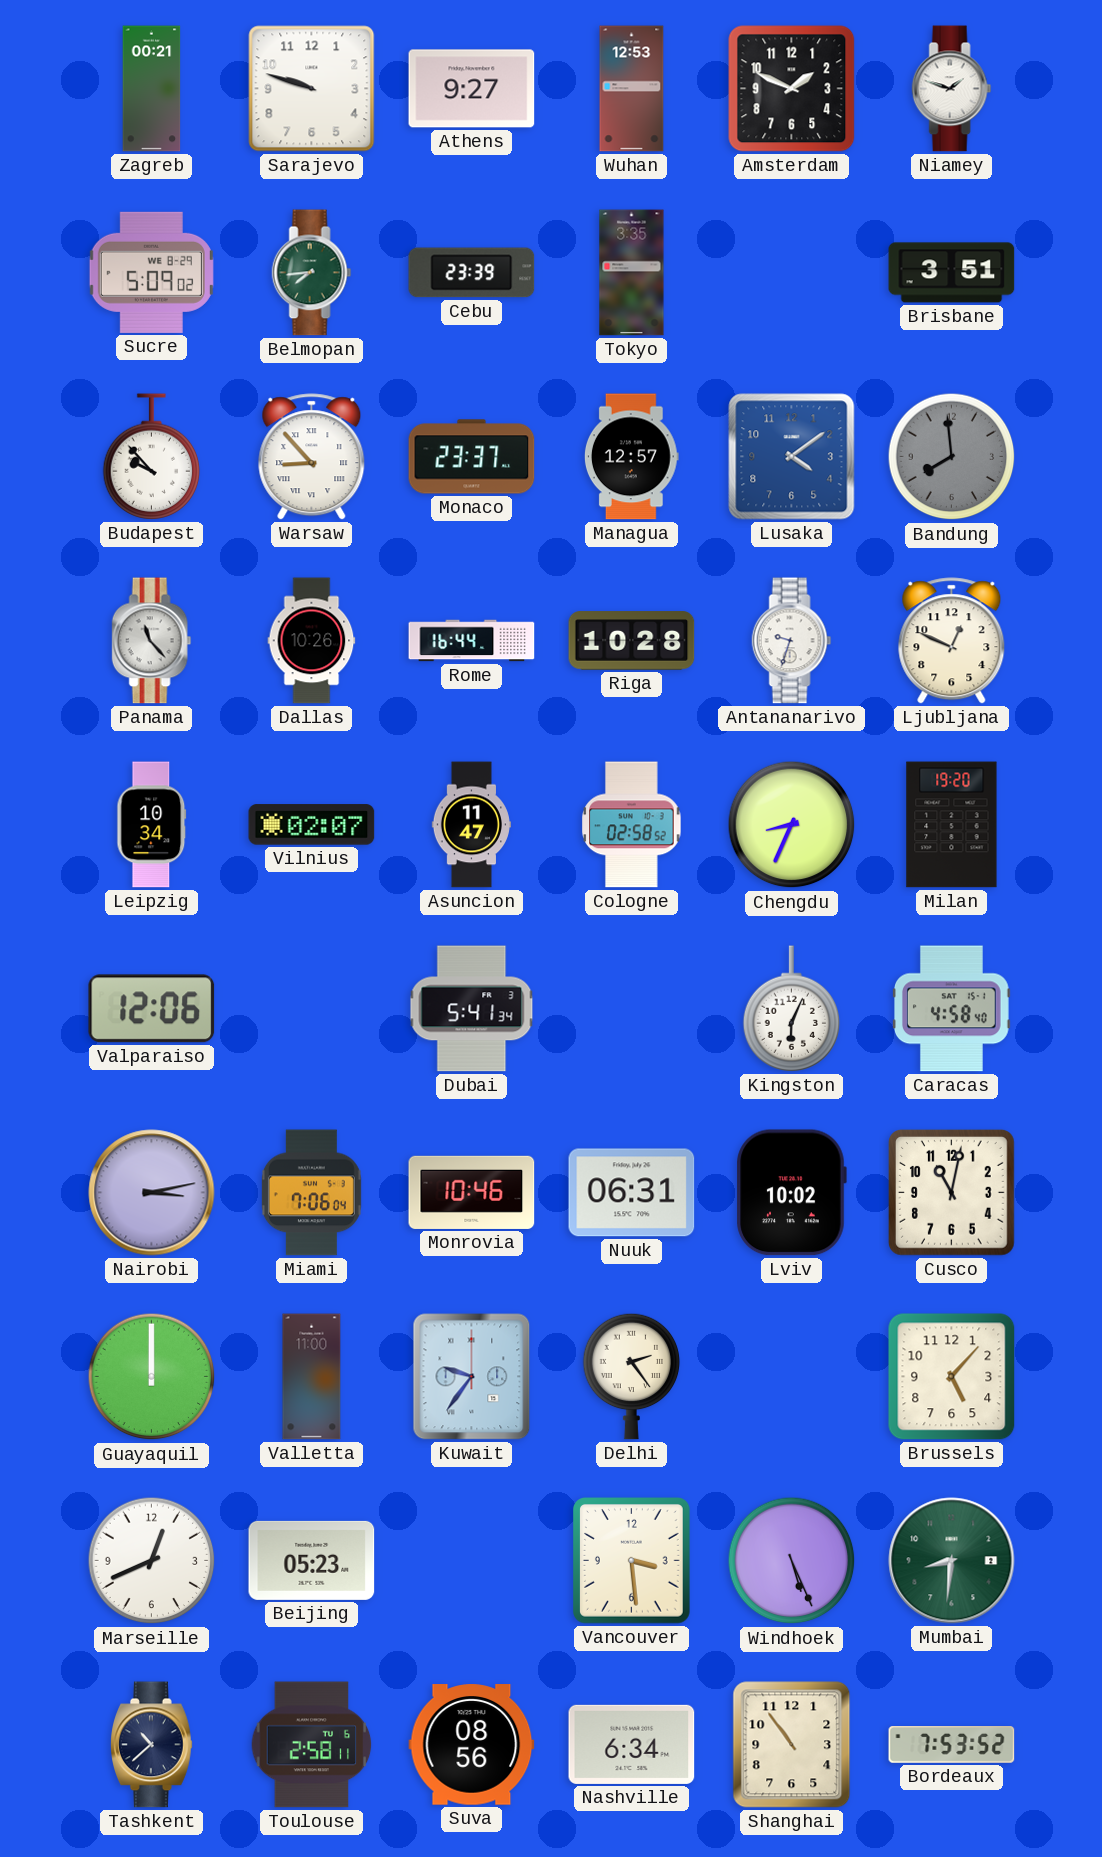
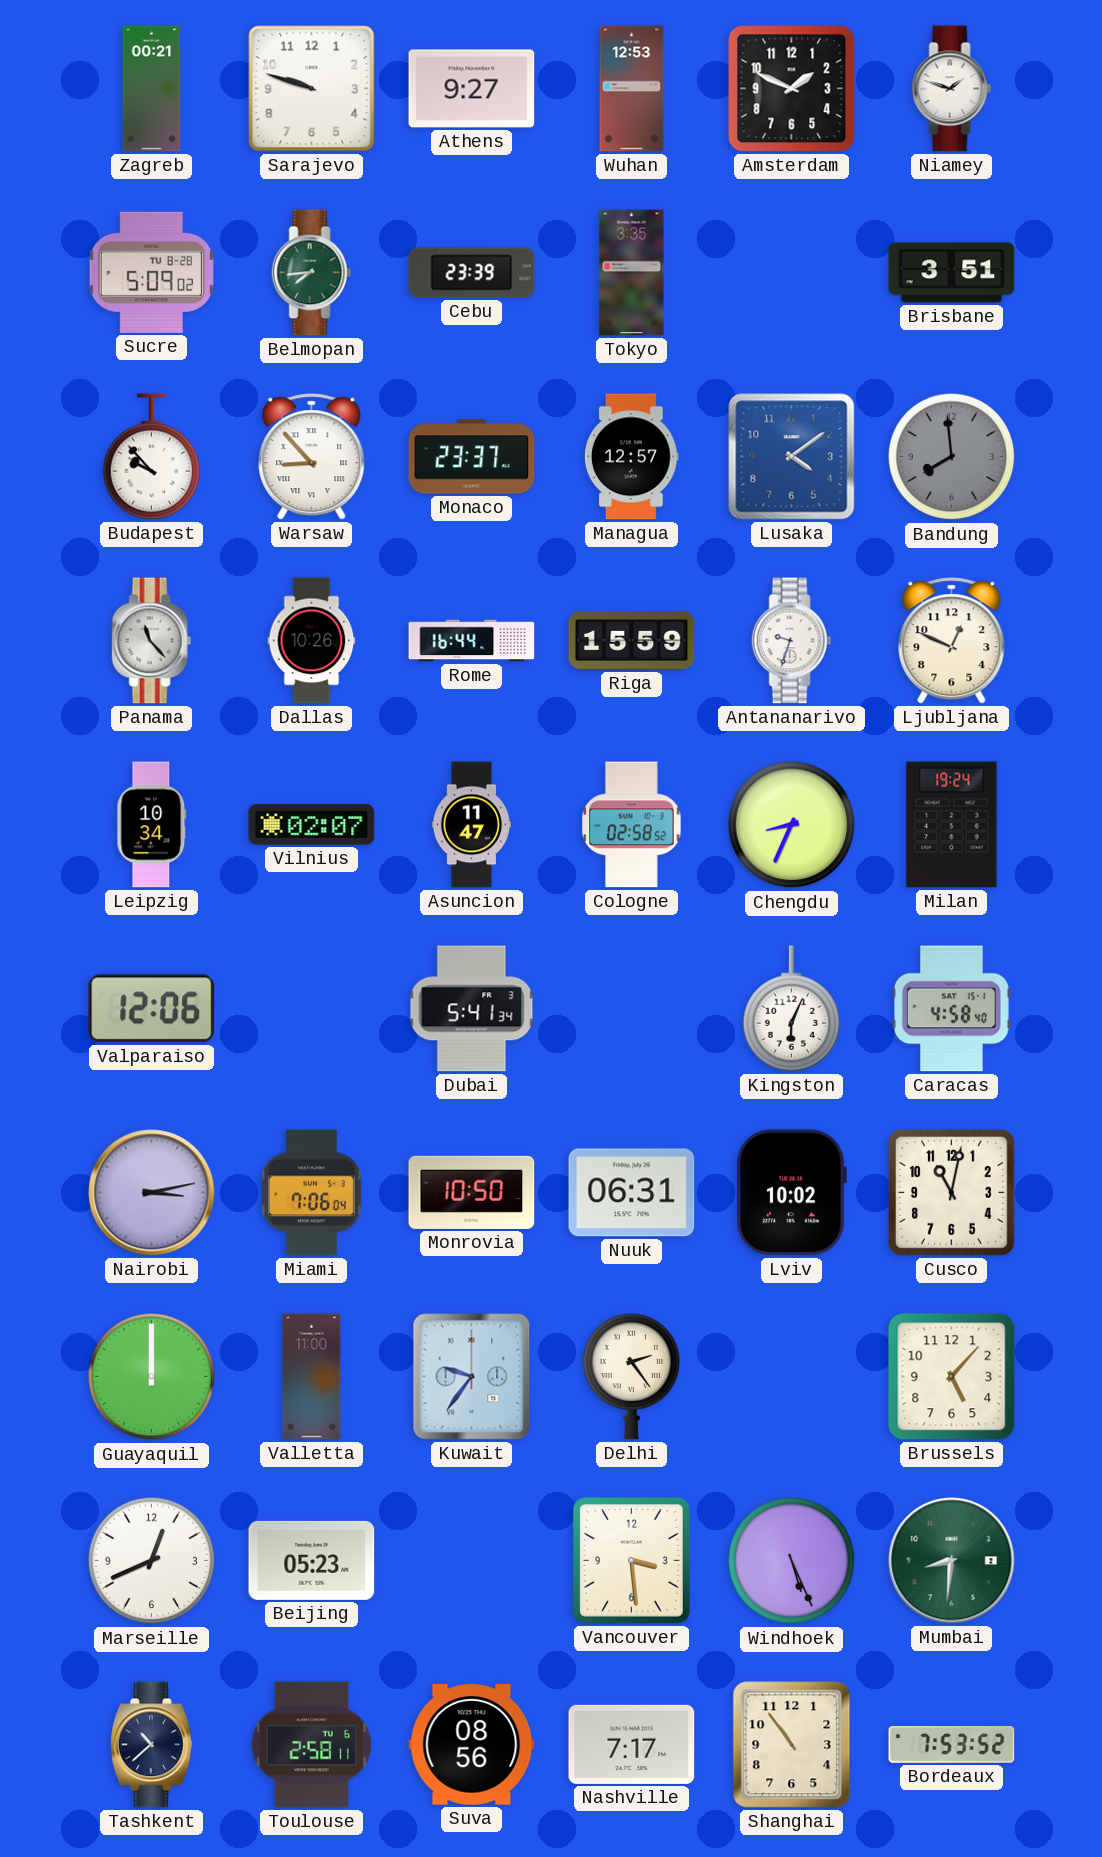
Sucre date: WE 8-29 -> TU 8-28 (151, 272)
Riga: 10:28 -> 15:59 (632, 641)
Milan: 19:20 -> 19:24 (952, 825)
Monrovia: 10:46 -> 10:50 (472, 1192)
Nashville: 6:34 -> 7:17 (632, 1744)
